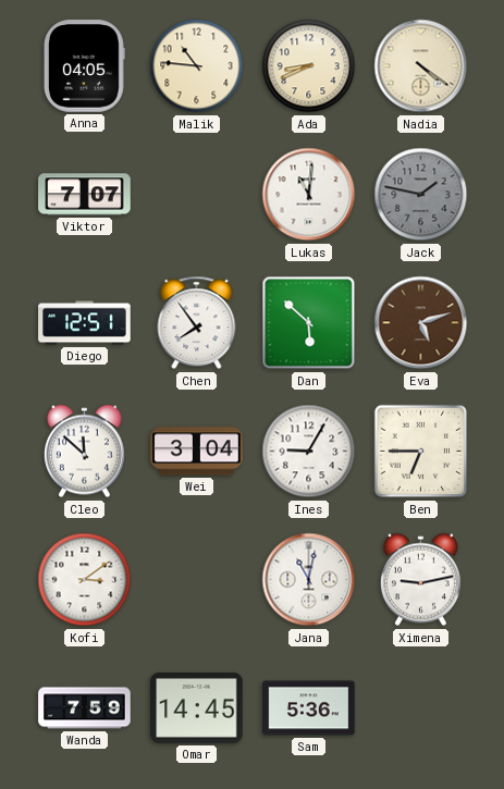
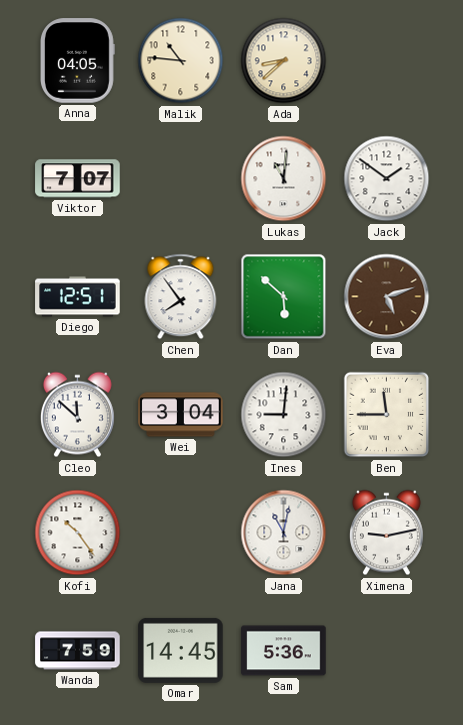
Ada: 8:41 -> 8:38 (284, 61)
Nadia: 4:21 -> none (421, 66)
Jack: 1:47 -> 1:51 (387, 179)
Jack dial: grey -> white (387, 179)
Ines: 9:05 -> 9:01 (284, 415)
Ben: 6:45 -> 11:45 (387, 415)
Kofi: 3:09 -> 10:24 (78, 533)
